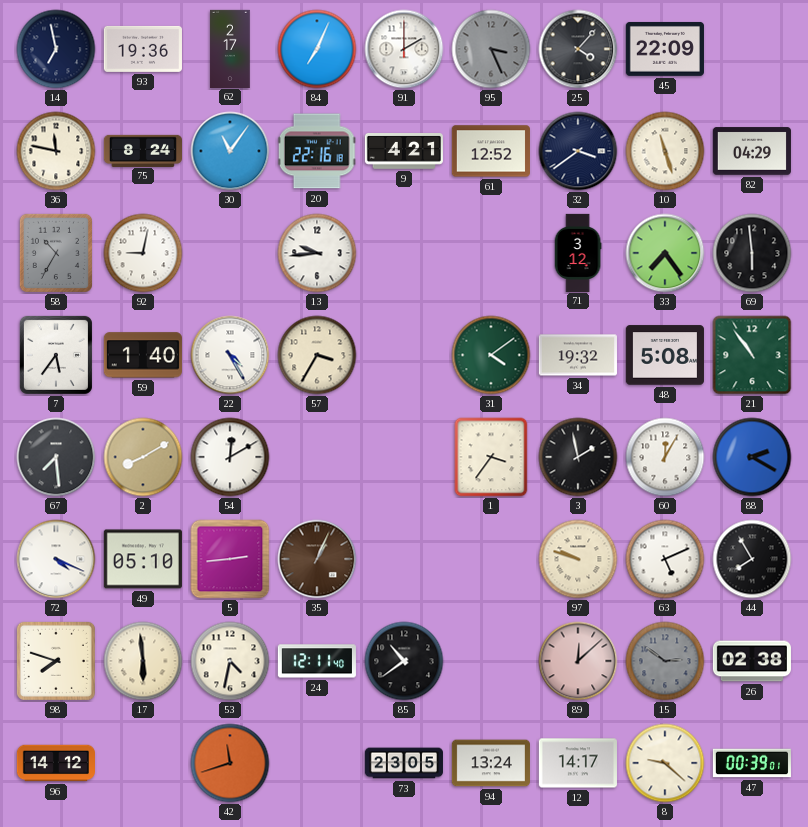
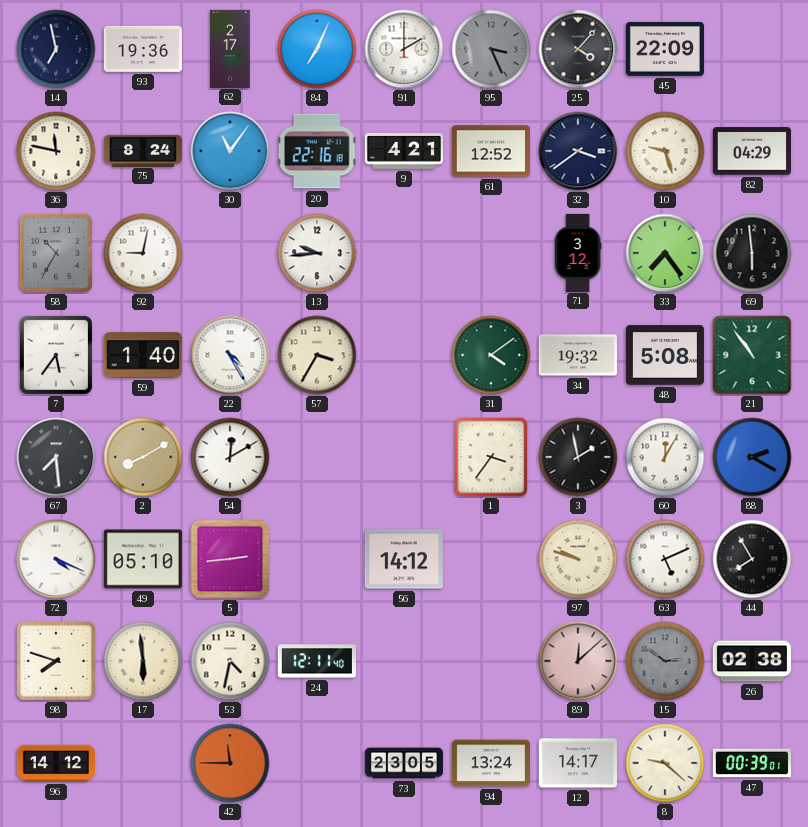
10: 11:27 -> 9:27 (665, 151)
35: 1:04 -> none (317, 559)
56: none -> 14:12 (404, 559)
85: 10:39 -> none (404, 661)
42: 11:42 -> 11:45 (230, 763)
